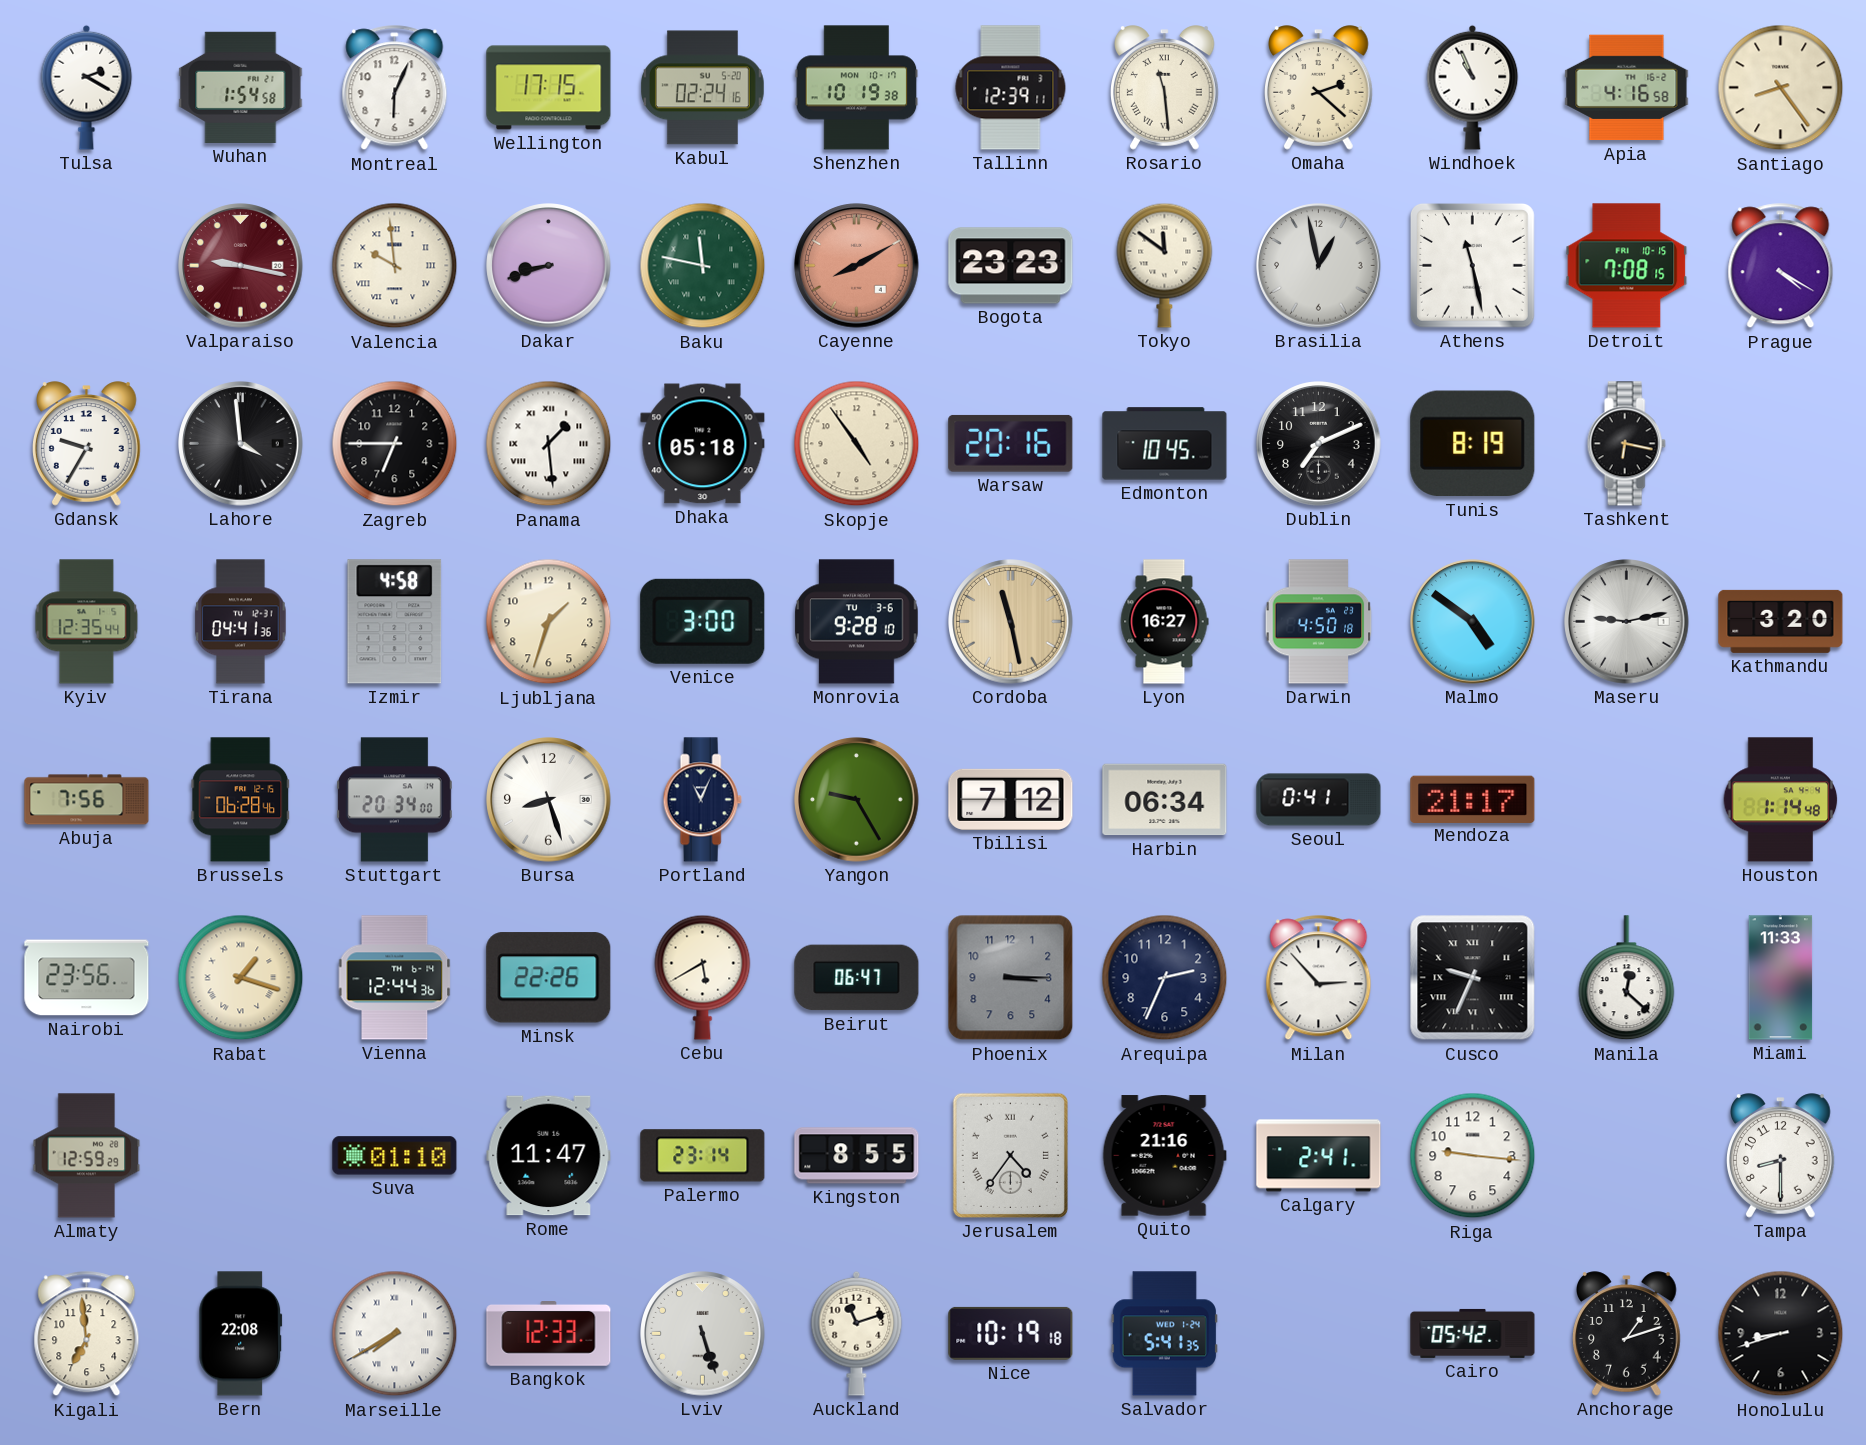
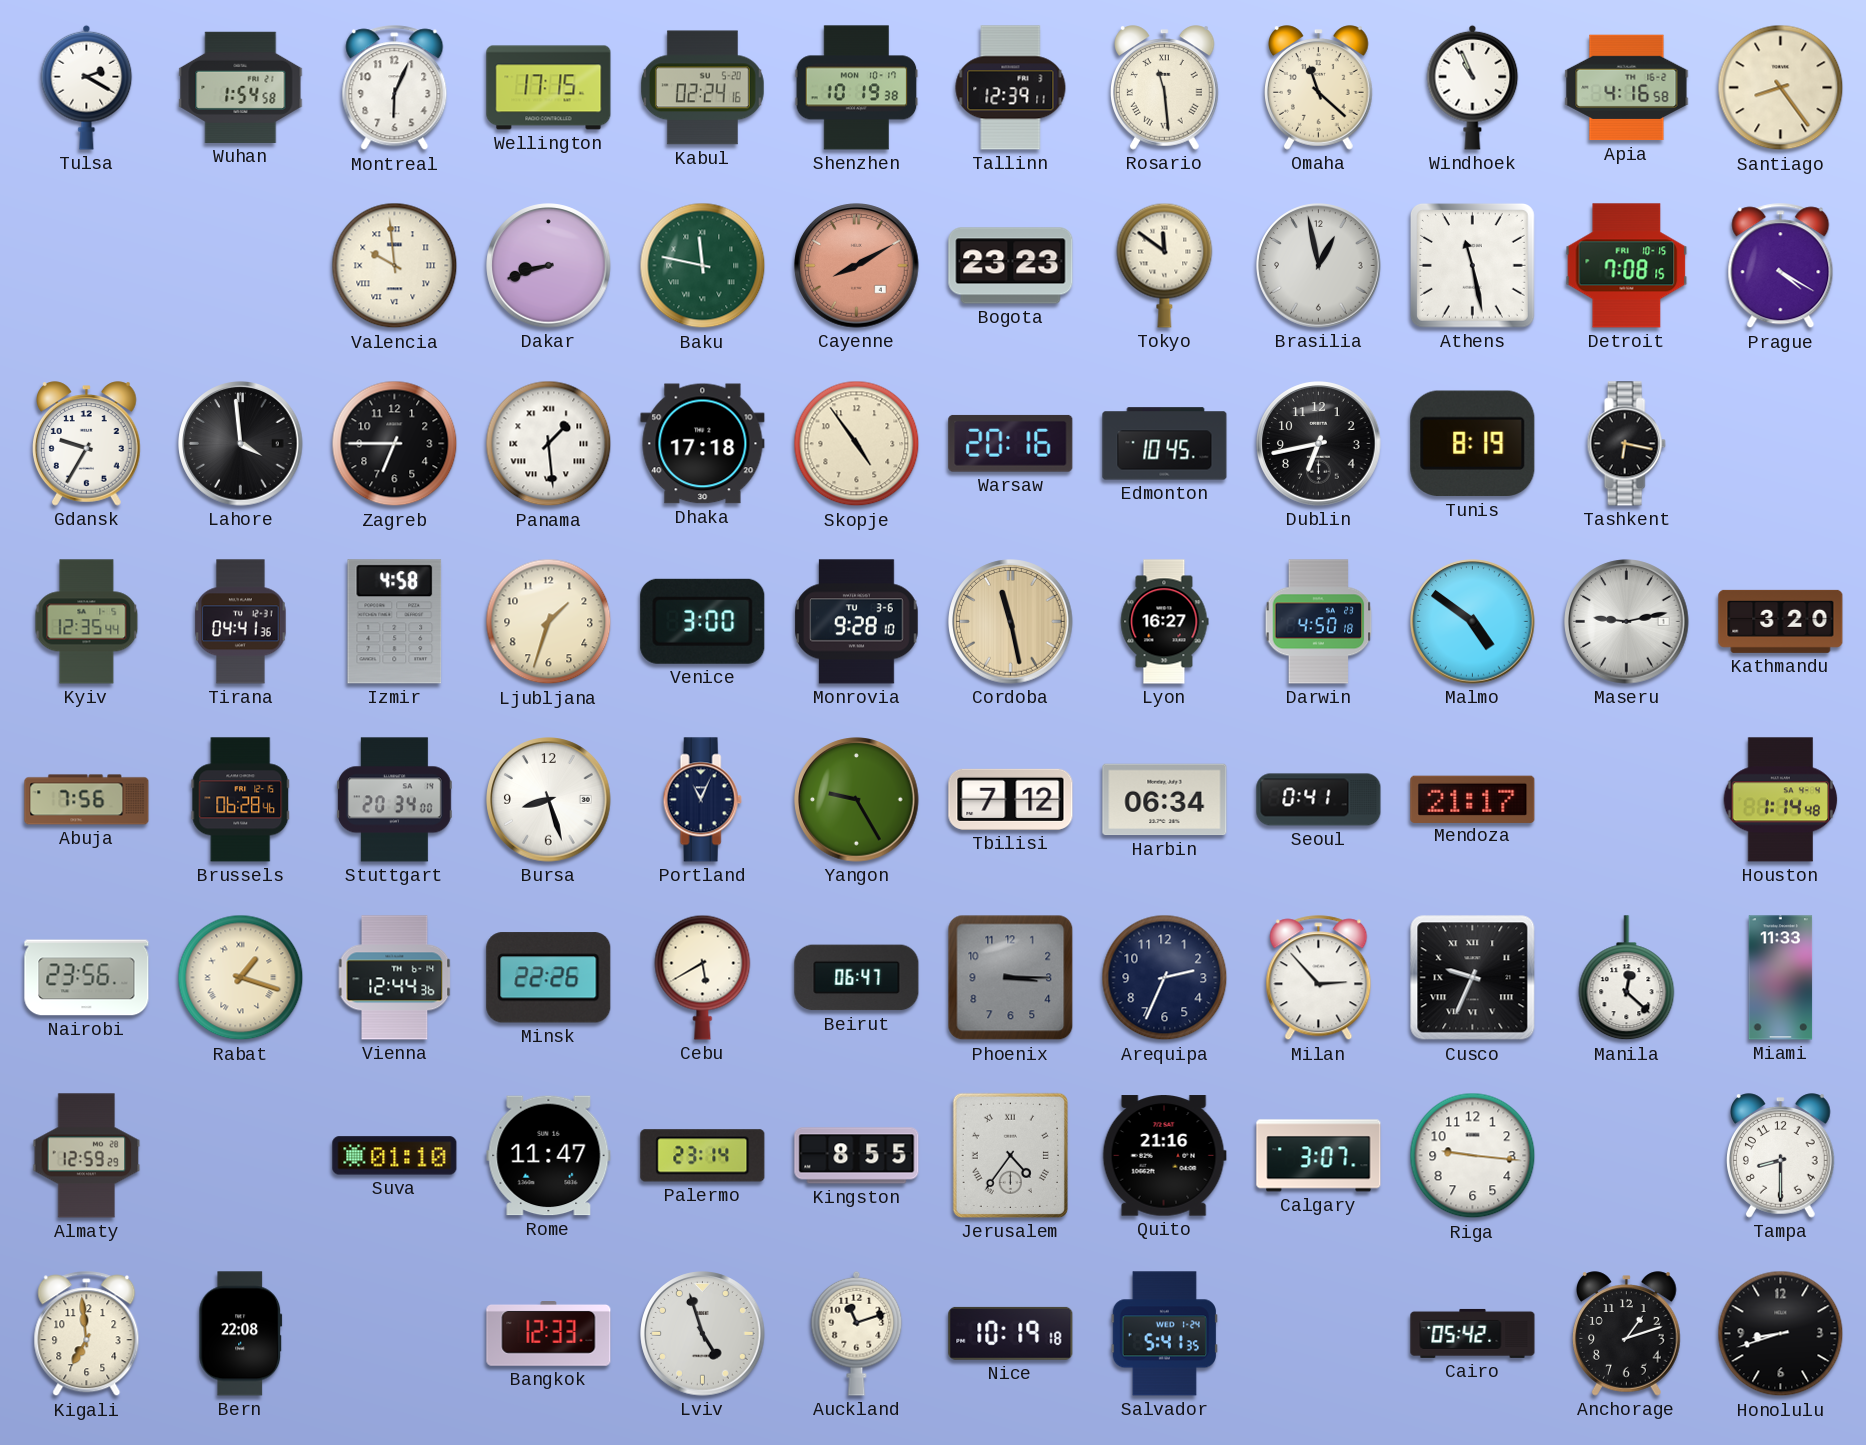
Omaha: 2:22 -> 11:22 (1319, 88)
Valparaiso: 9:17 -> none (241, 266)
Dhaka: 05:18 -> 17:18 (703, 444)
Dublin: 7:11 -> 6:43 (1319, 444)
Calgary: 2:41 -> 3:07 (1319, 1156)
Marseille: 7:40 -> none (395, 1334)
Lviv: 5:27 -> 4:57 (703, 1334)
